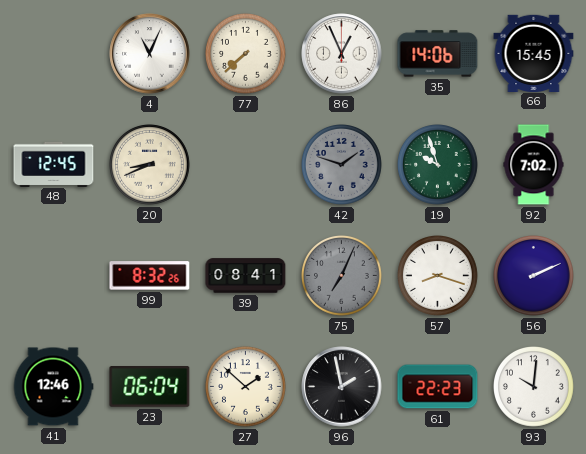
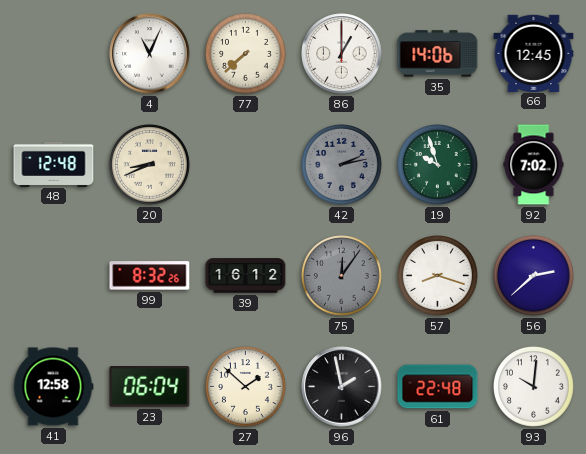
86: 12:56 -> 1:00 (342, 54)
66: 15:45 -> 12:45 (534, 53)
48: 12:45 -> 12:48 (54, 164)
42: 1:48 -> 2:13 (342, 165)
39: 08:41 -> 16:12 (246, 276)
75: 7:04 -> 12:06 (342, 276)
56: 2:11 -> 2:38 (534, 276)
41: 12:46 -> 12:58 (53, 387)
61: 22:23 -> 22:48 (438, 387)
